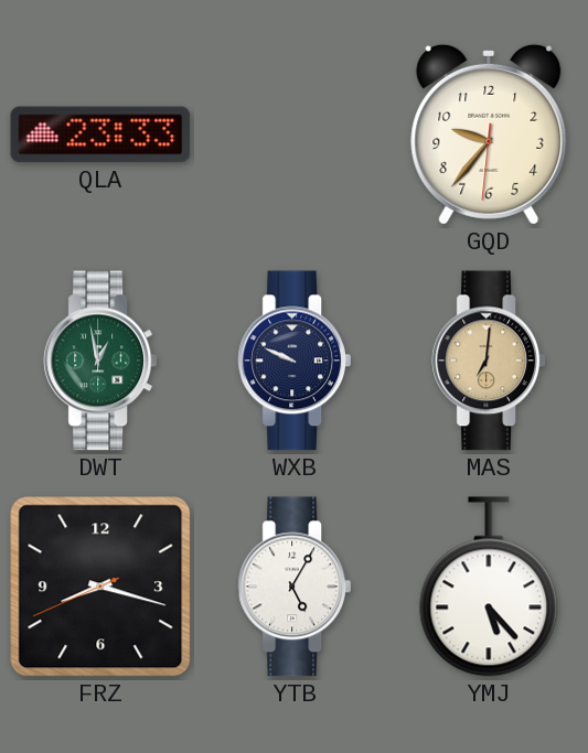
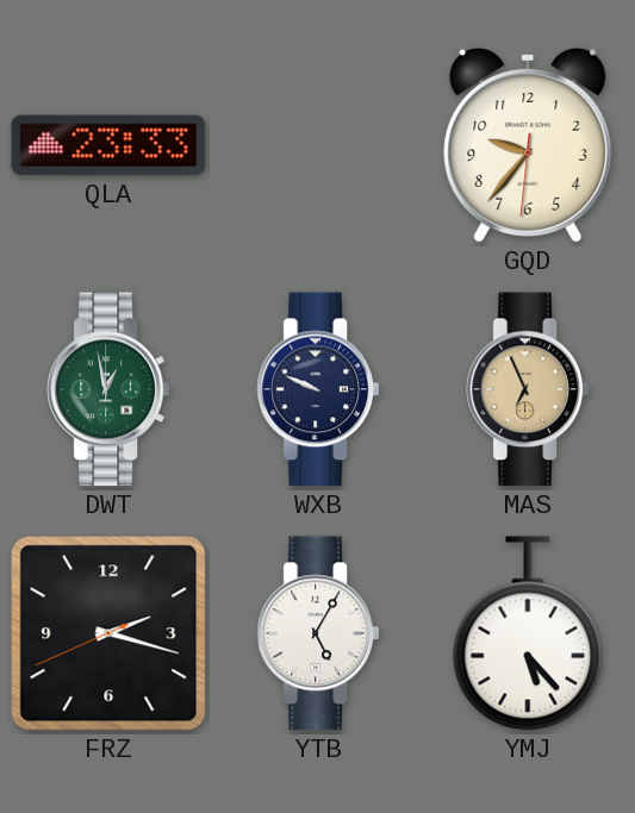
MAS: 7:01 -> 6:56 (527, 389)
FRZ: 8:17 -> 2:17 (108, 633)
